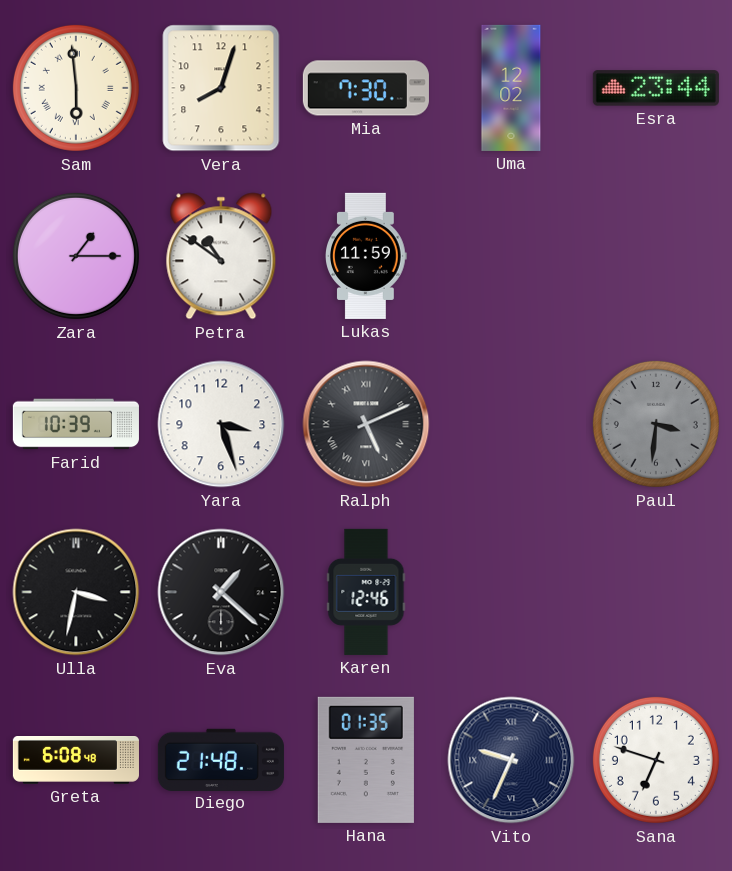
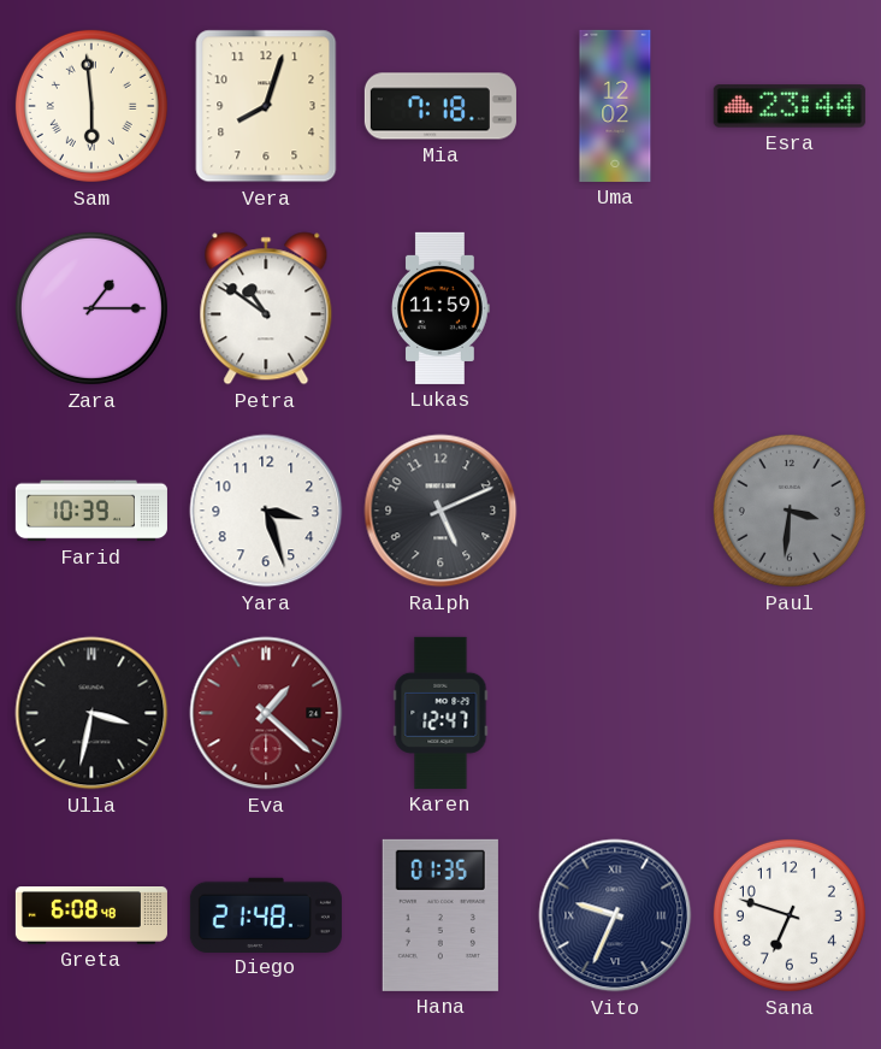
Mia: 7:30 -> 7:18 (440, 106)
Ralph numerals: Roman -> Arabic (440, 511)
Eva dial: black -> burgundy (266, 713)
Karen: 12:46 -> 12:47 (440, 713)
